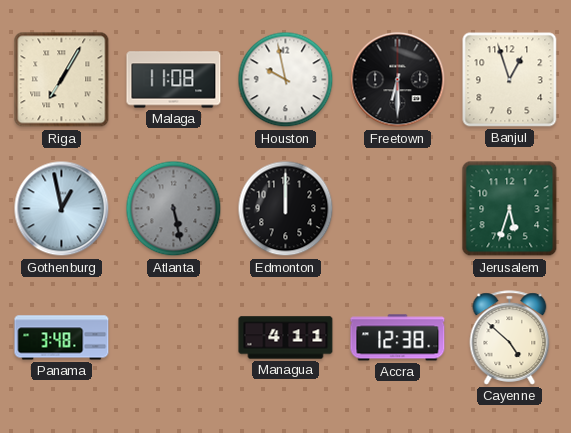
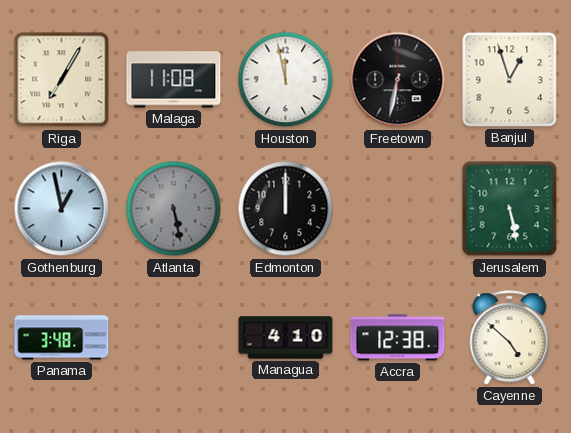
Houston: 9:58 -> 11:58 (286, 80)
Freetown: 6:30 -> 6:32 (398, 80)
Jerusalem: 5:33 -> 5:28 (510, 209)
Managua: 4:11 -> 4:10 (286, 338)
